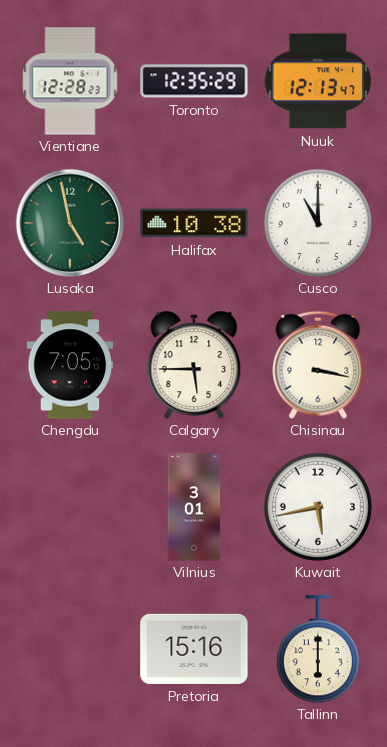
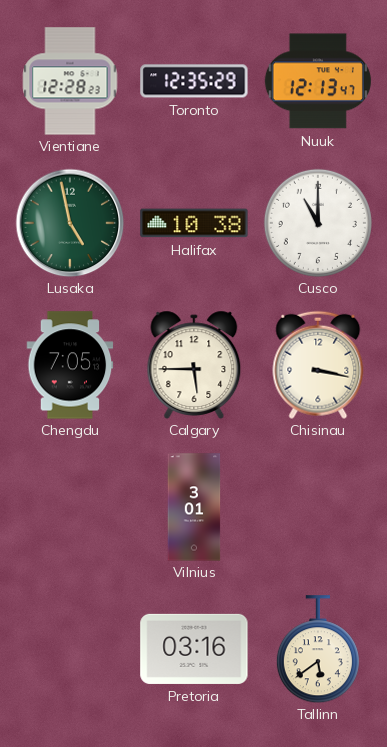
Kuwait: 5:43 -> none (318, 507)
Pretoria: 15:16 -> 03:16 (194, 649)
Tallinn: 6:00 -> 5:39 (318, 649)
